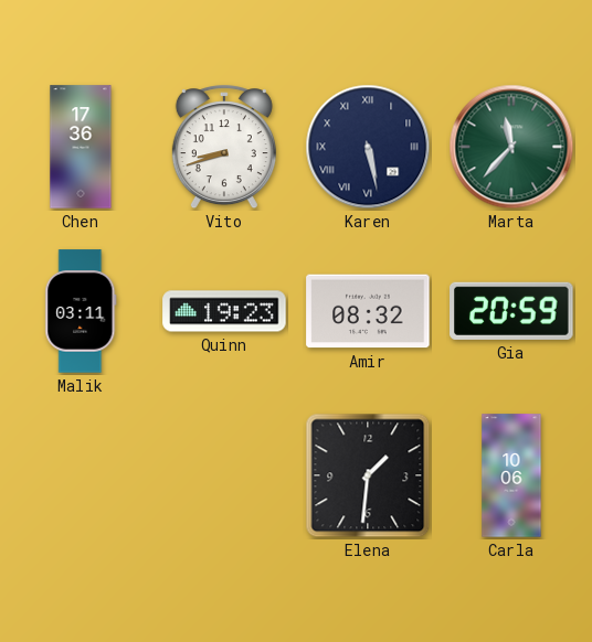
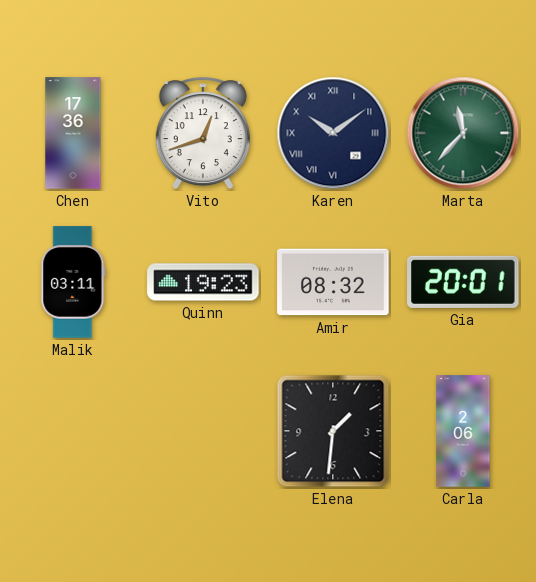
Vito: 8:42 -> 12:42 (203, 134)
Karen: 5:28 -> 10:09 (333, 133)
Gia: 20:59 -> 20:01 (463, 282)
Carla: 10:06 -> 2:06 (463, 431)
